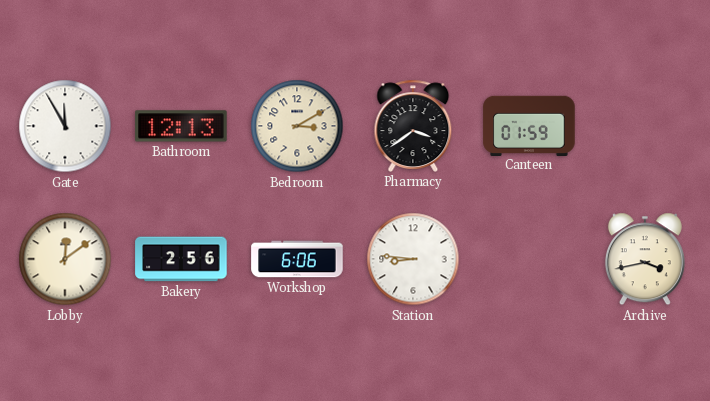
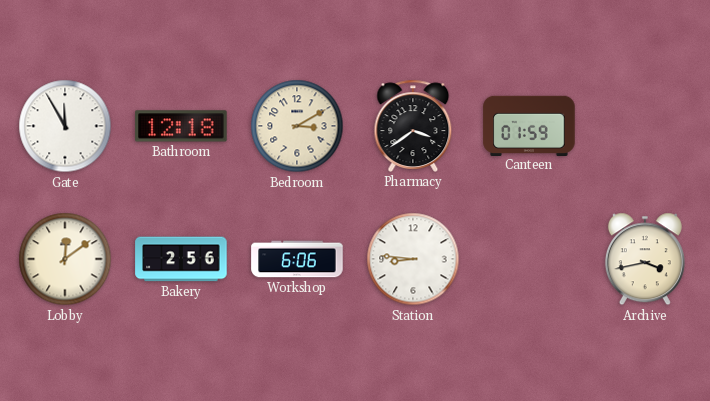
Bathroom: 12:13 -> 12:18 (181, 126)
